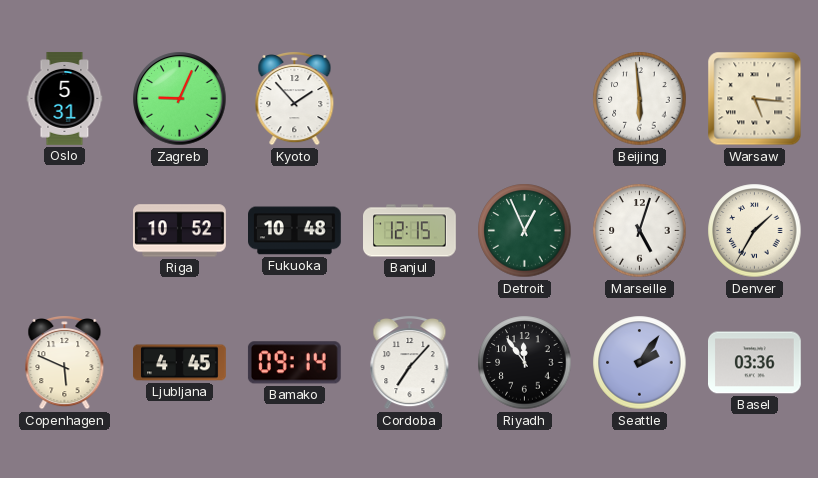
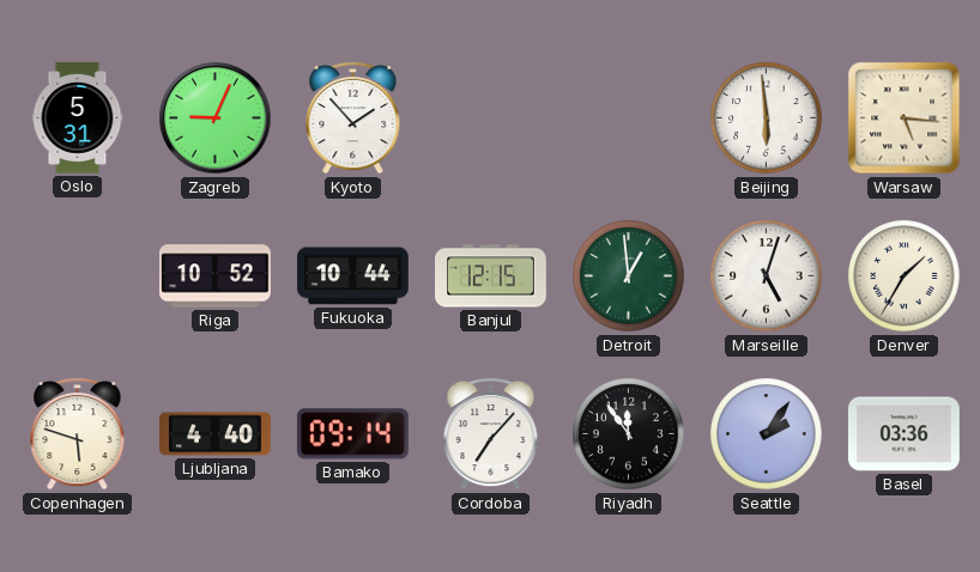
Fukuoka: 10:48 -> 10:44 (353, 276)
Detroit: 12:56 -> 12:59 (629, 276)
Copenhagen: 5:49 -> 5:48 (78, 434)
Ljubljana: 4:45 -> 4:40 (216, 434)
